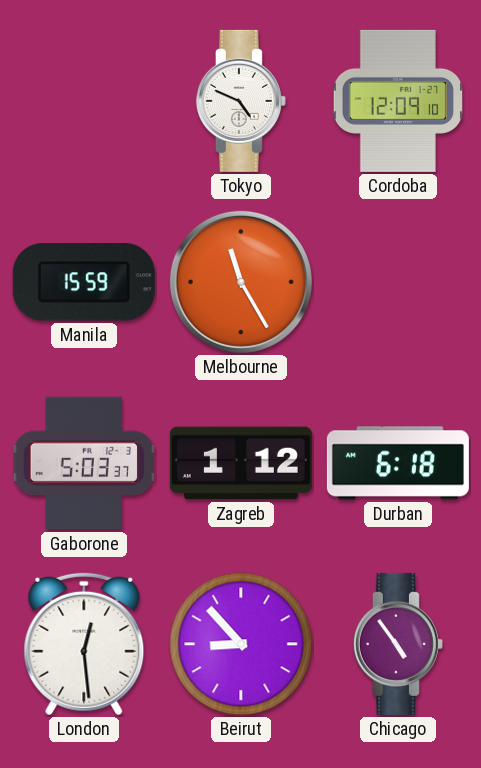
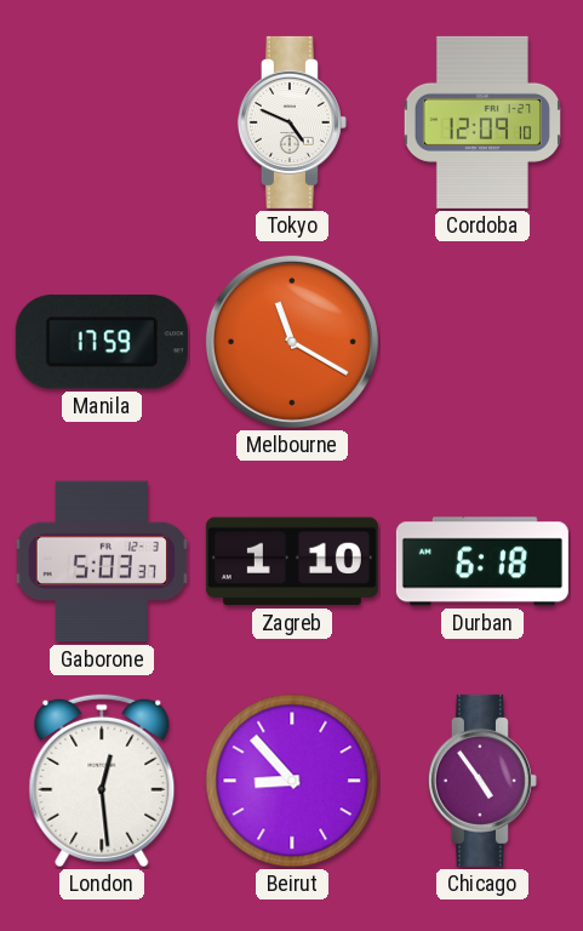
Manila: 15:59 -> 17:59 (102, 342)
Melbourne: 11:25 -> 11:20 (292, 342)
Zagreb: 1:12 -> 1:10 (292, 561)
